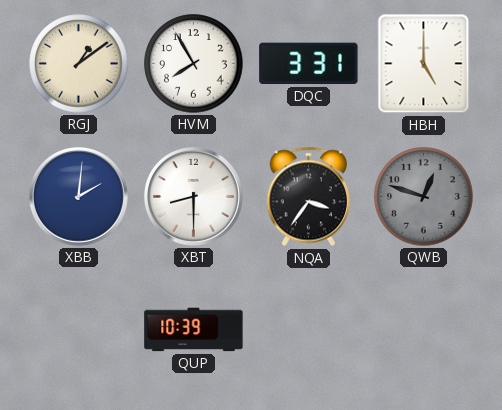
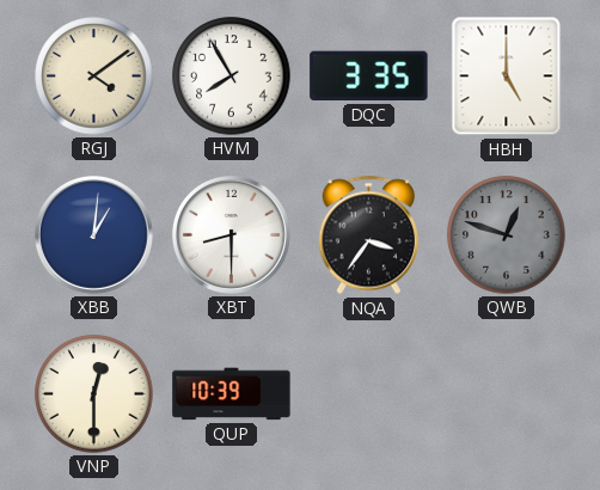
RGJ: 1:09 -> 4:09 (94, 76)
DQC: 3:31 -> 3:35 (369, 76)
XBB: 2:01 -> 1:01 (94, 235)
VNP: none -> 12:30 (94, 394)
